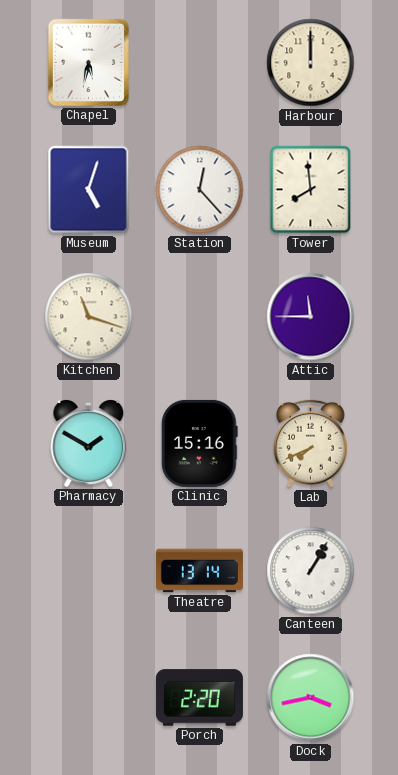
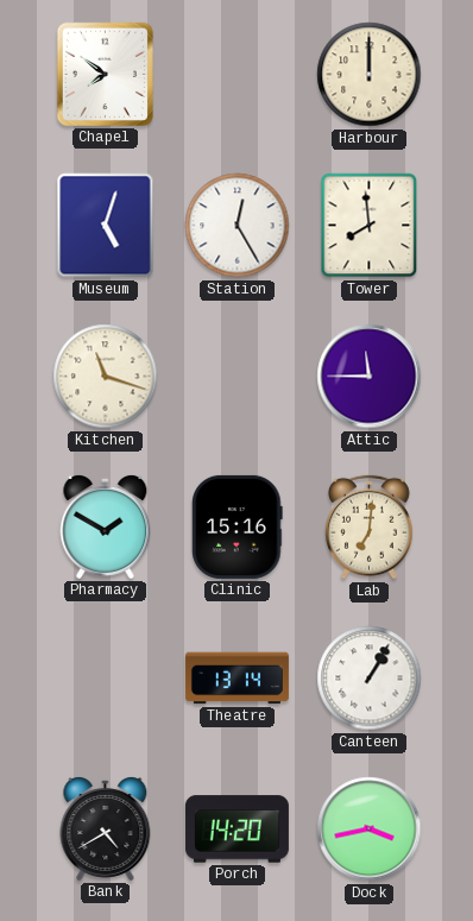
Chapel: 5:32 -> 7:51 (105, 74)
Station: 12:23 -> 12:25 (238, 226)
Lab: 7:41 -> 7:01 (368, 528)
Bank: none -> 4:40 (106, 828)
Porch: 2:20 -> 14:20 (236, 829)
